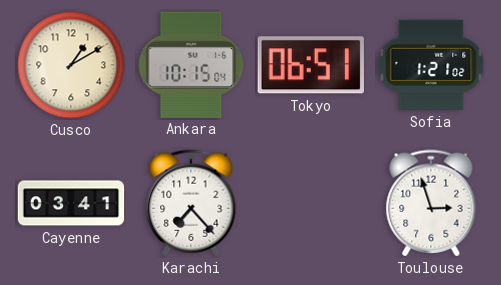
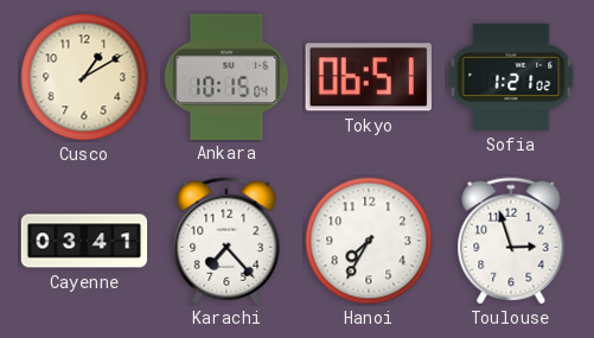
Hanoi: none -> 7:35 (369, 241)
